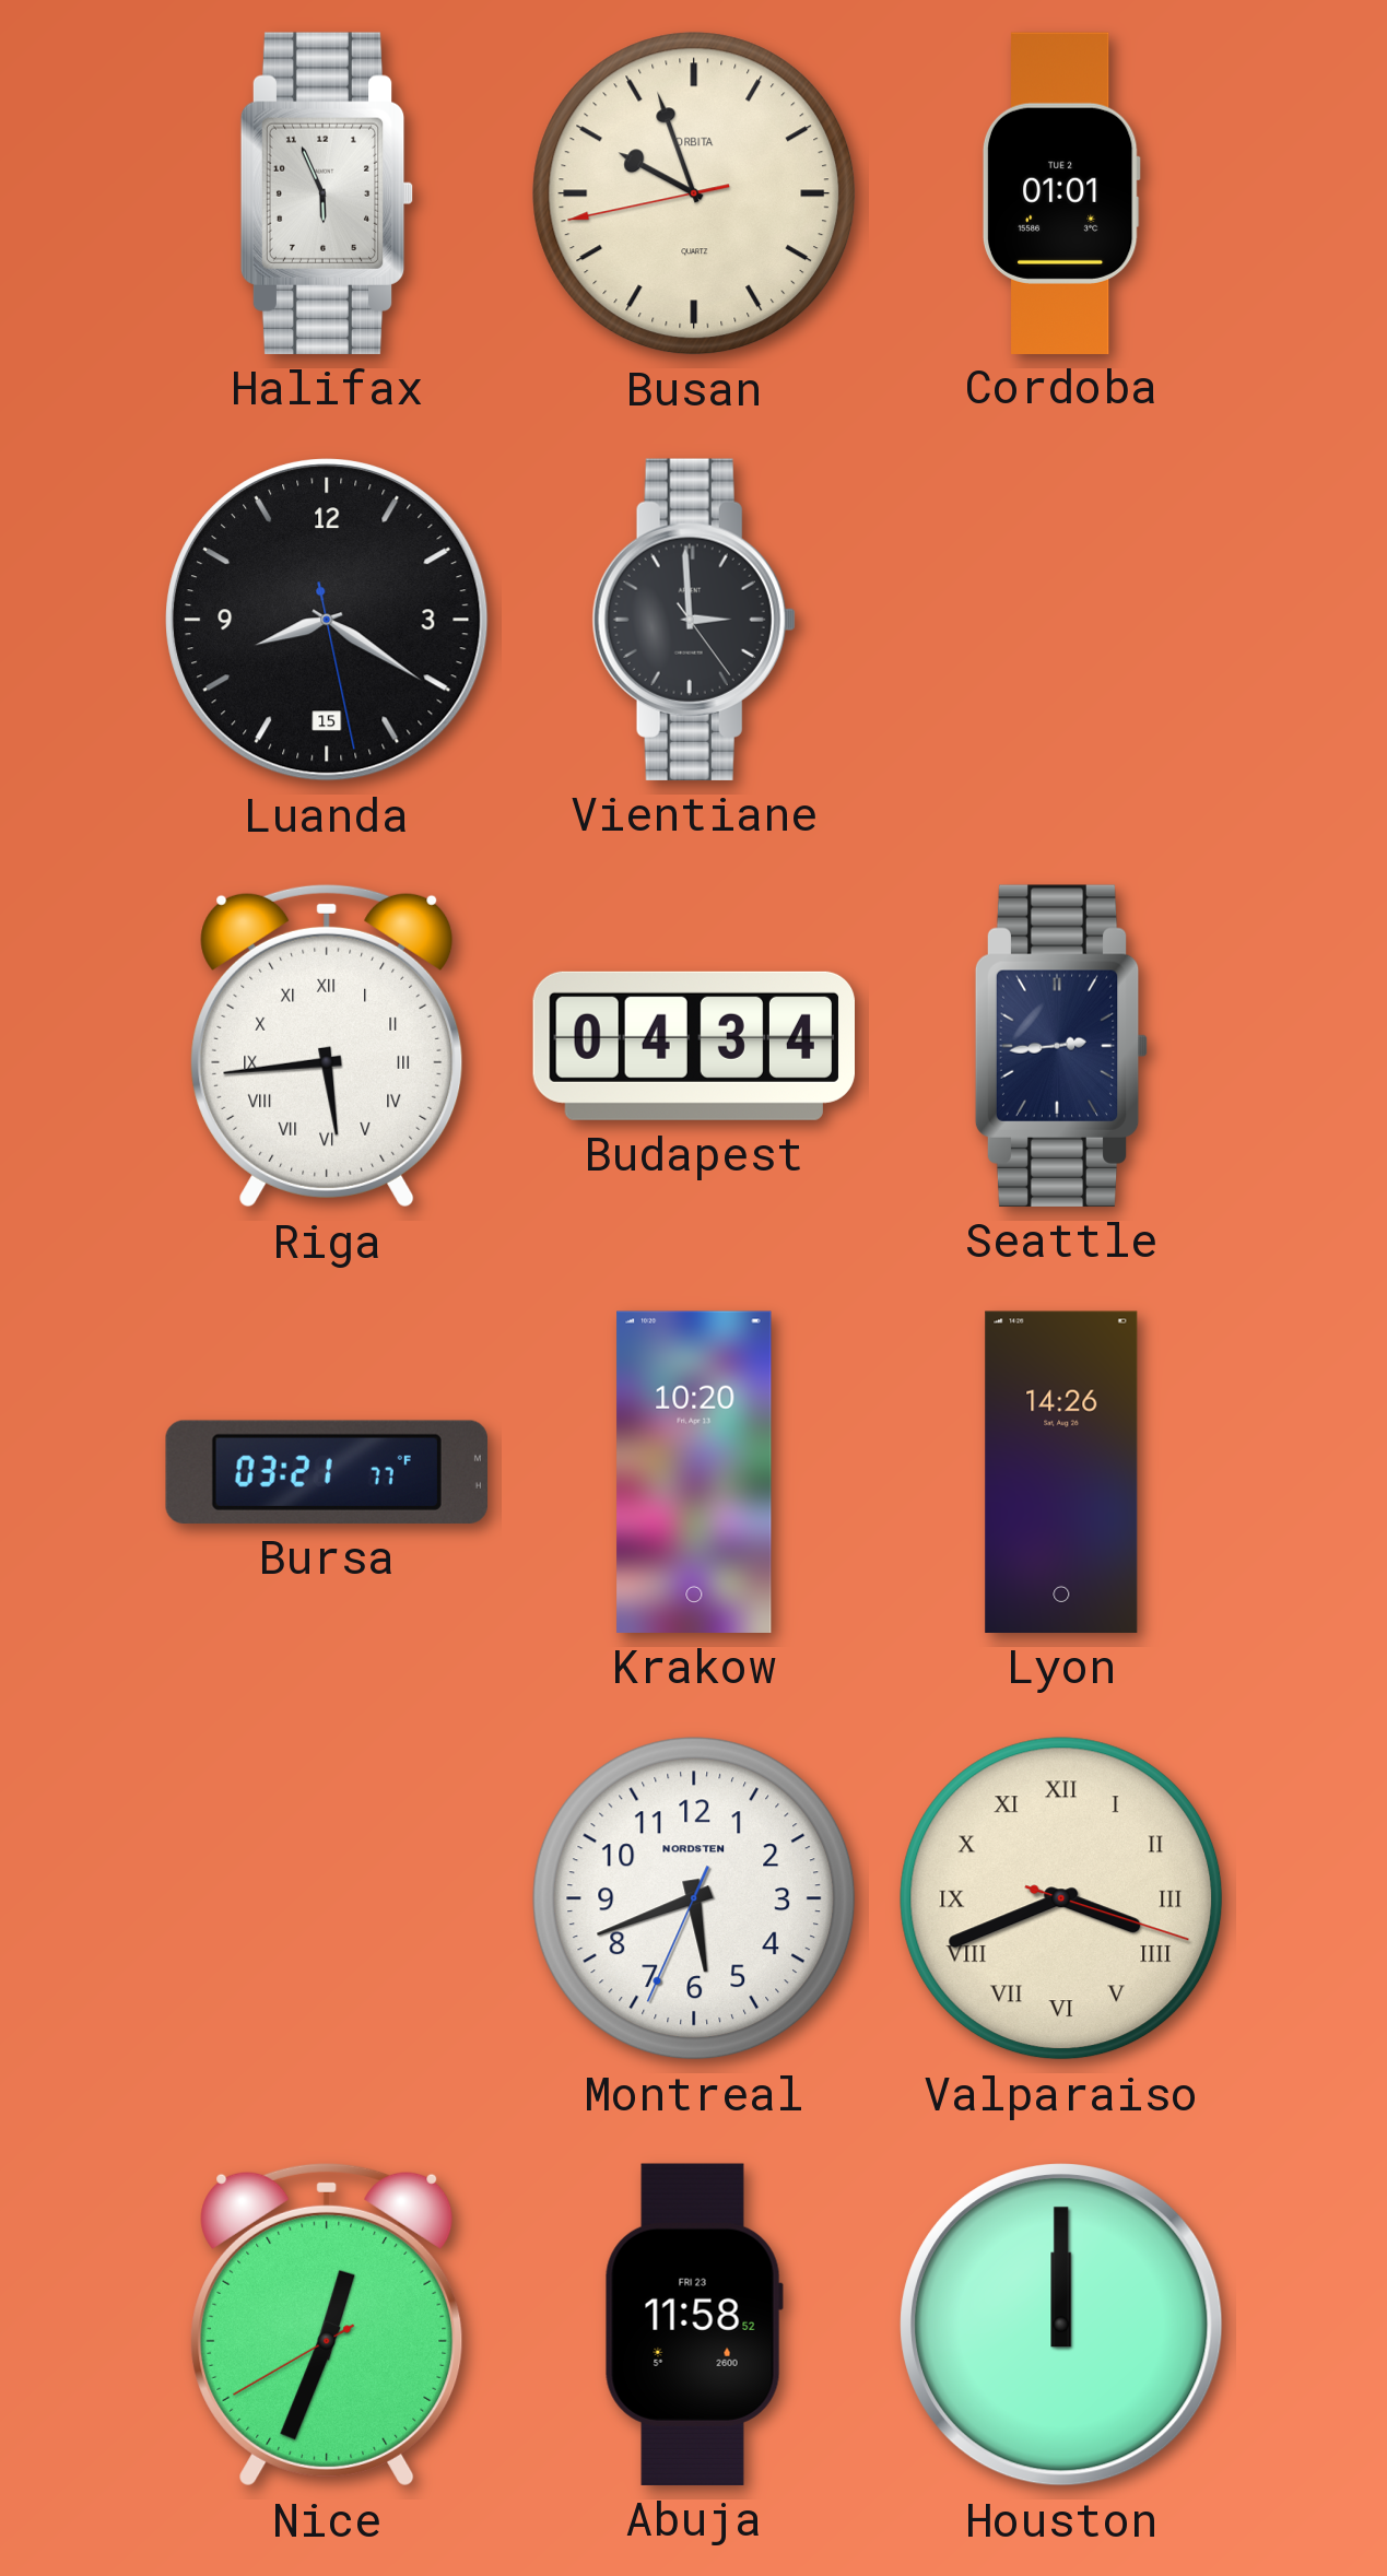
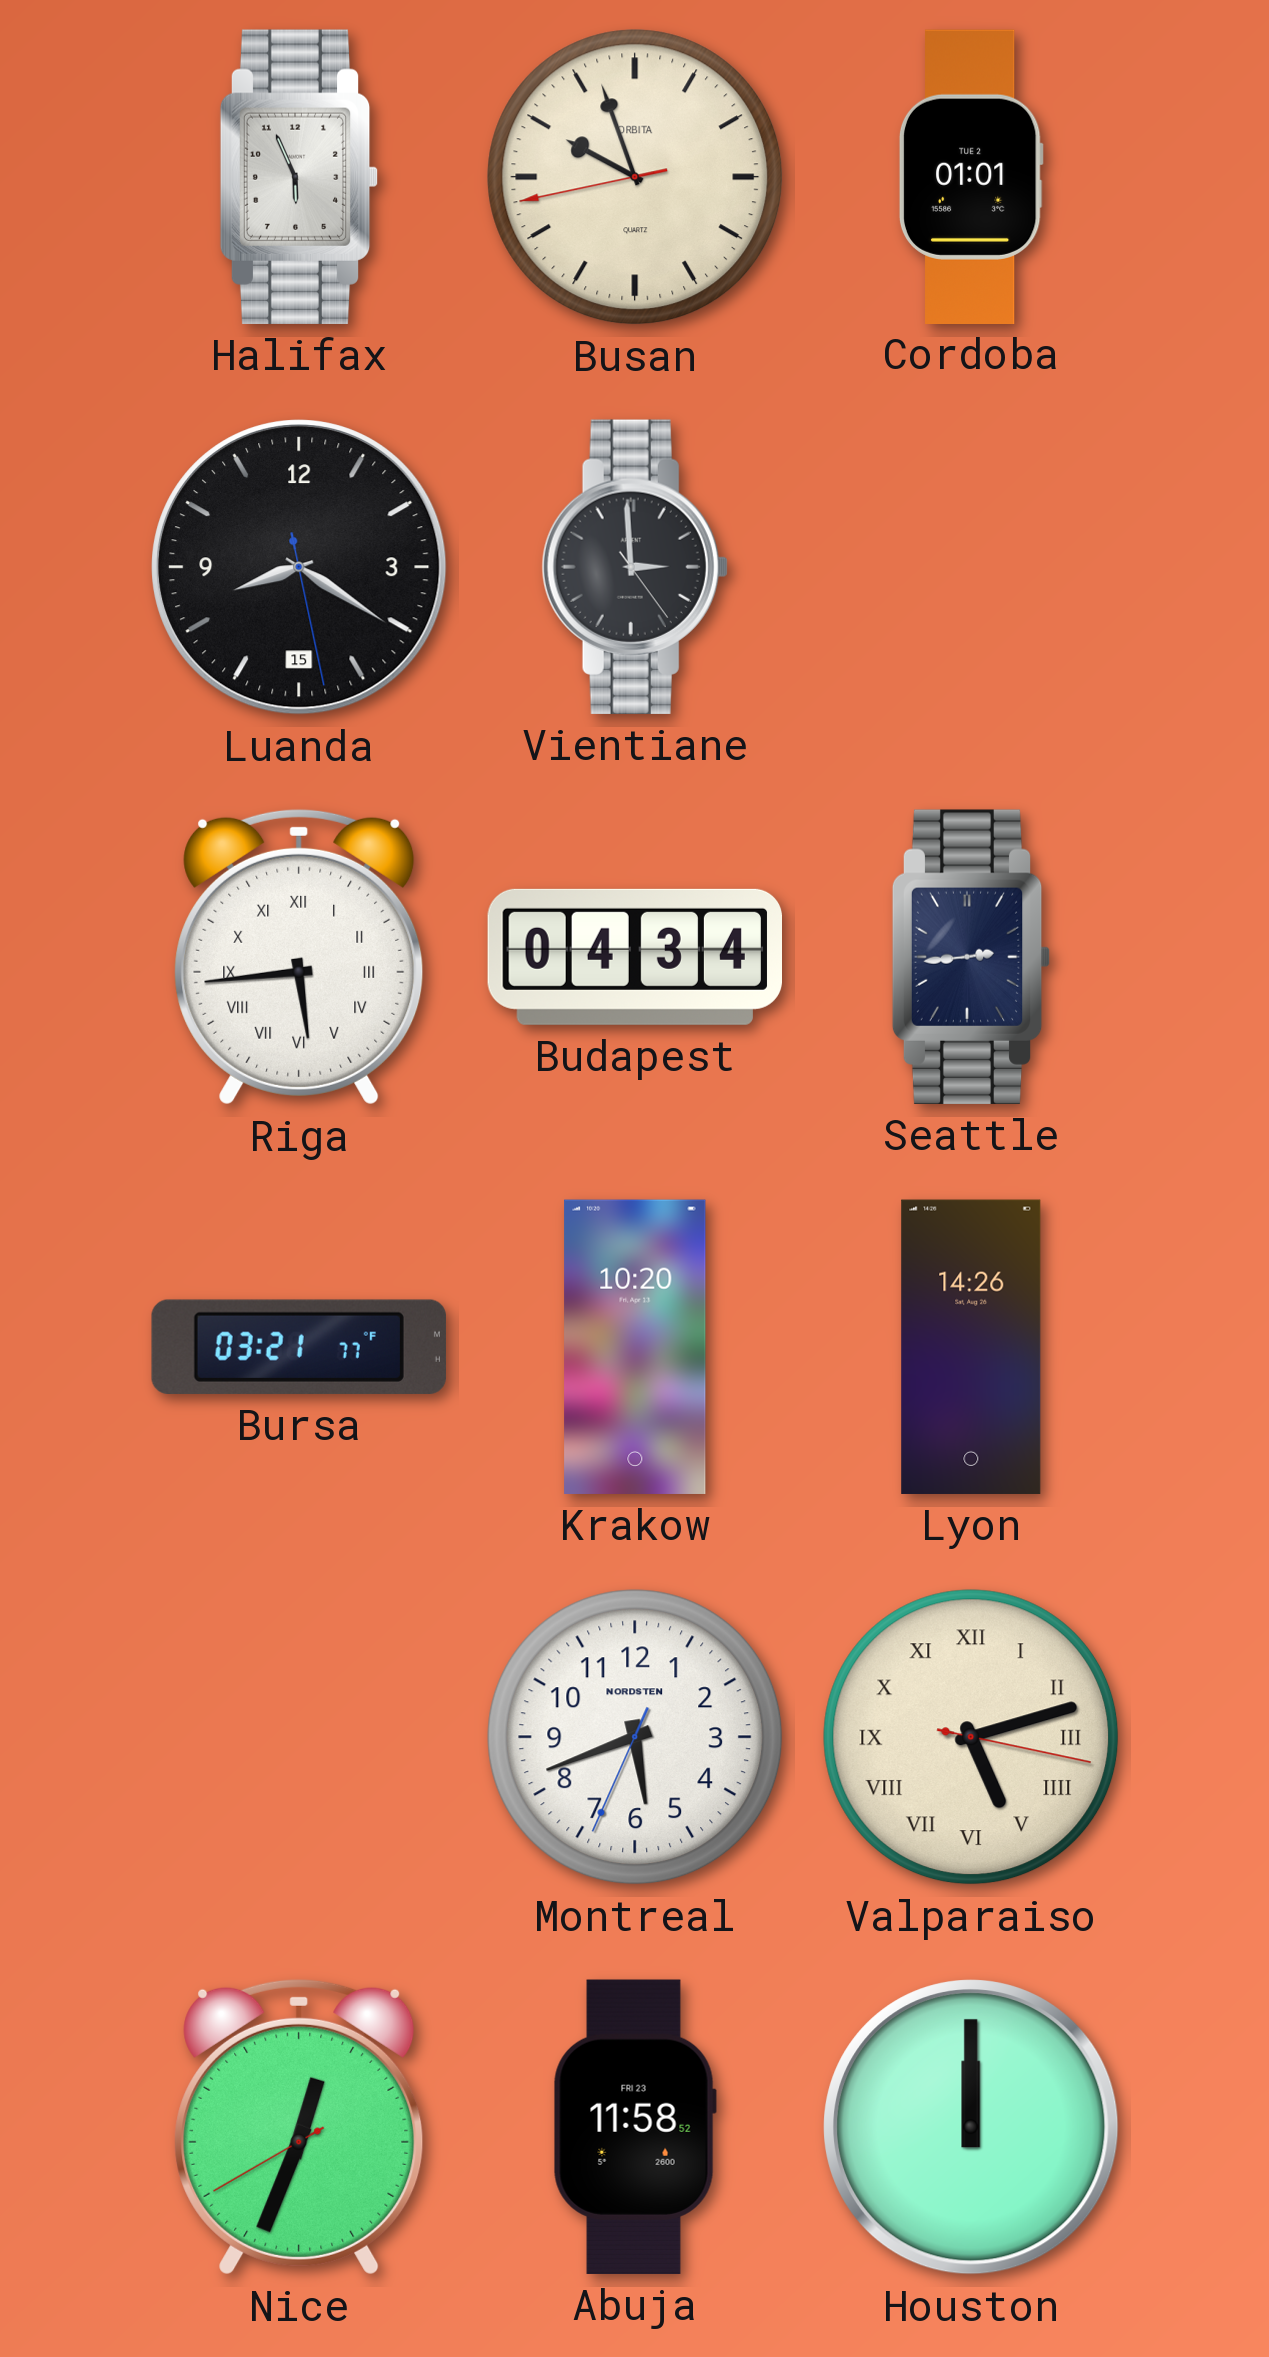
Valparaiso: 3:41 -> 5:12 (971, 1737)
